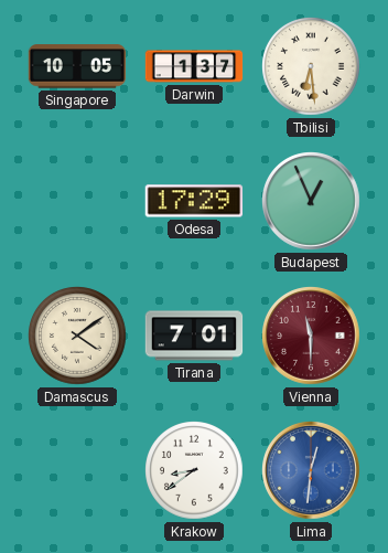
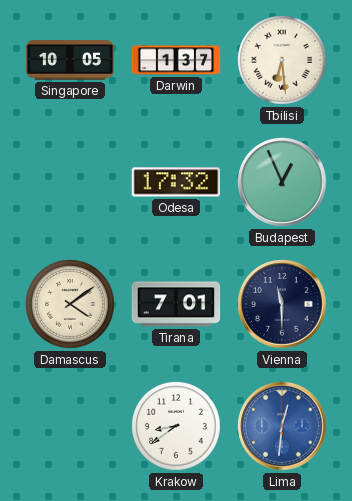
Odesa: 17:29 -> 17:32 (176, 182)
Vienna dial: burgundy -> navy (282, 304)
